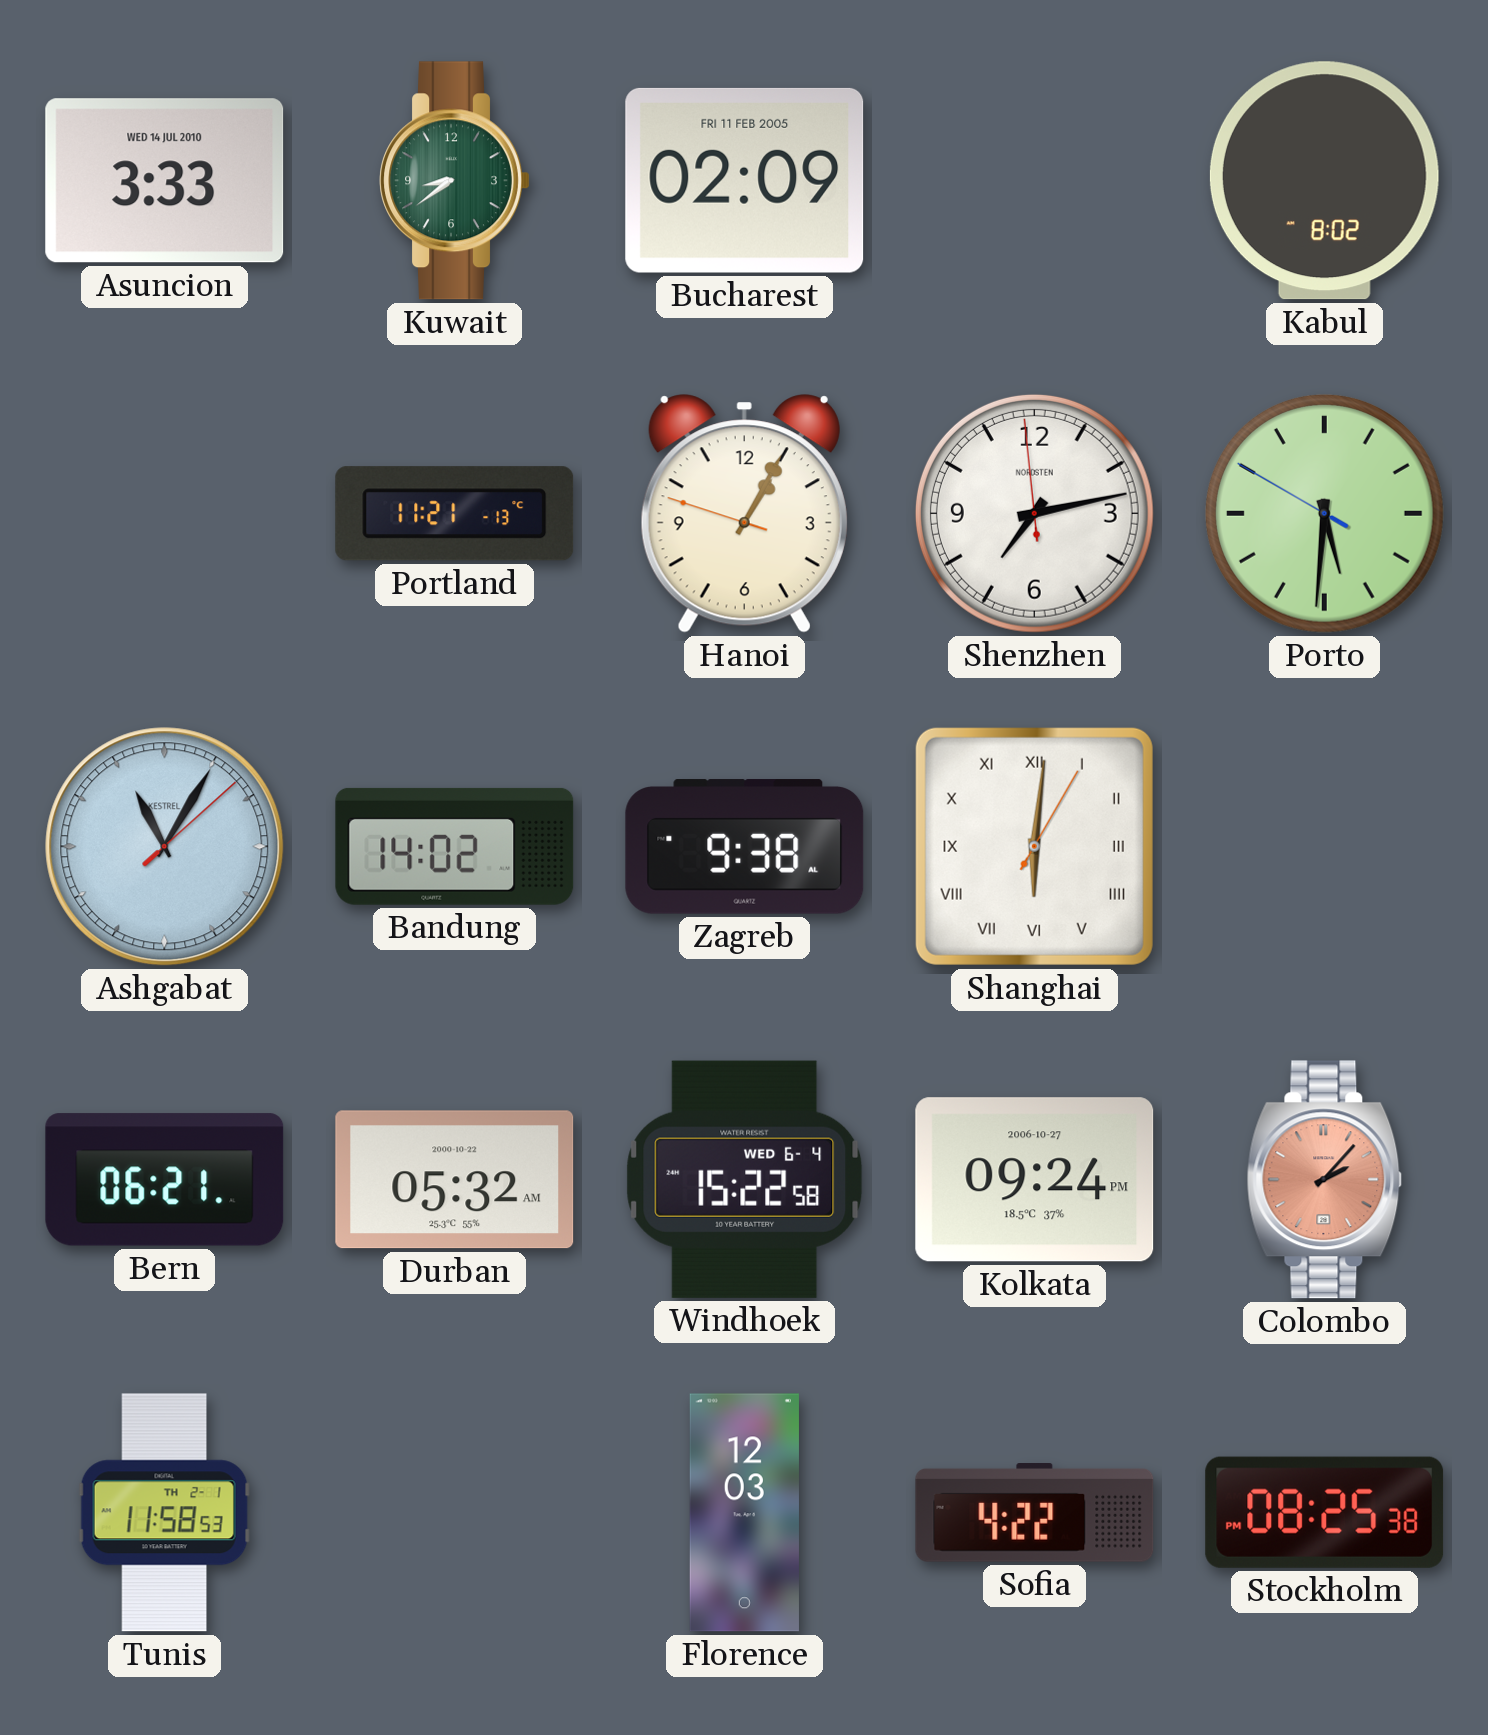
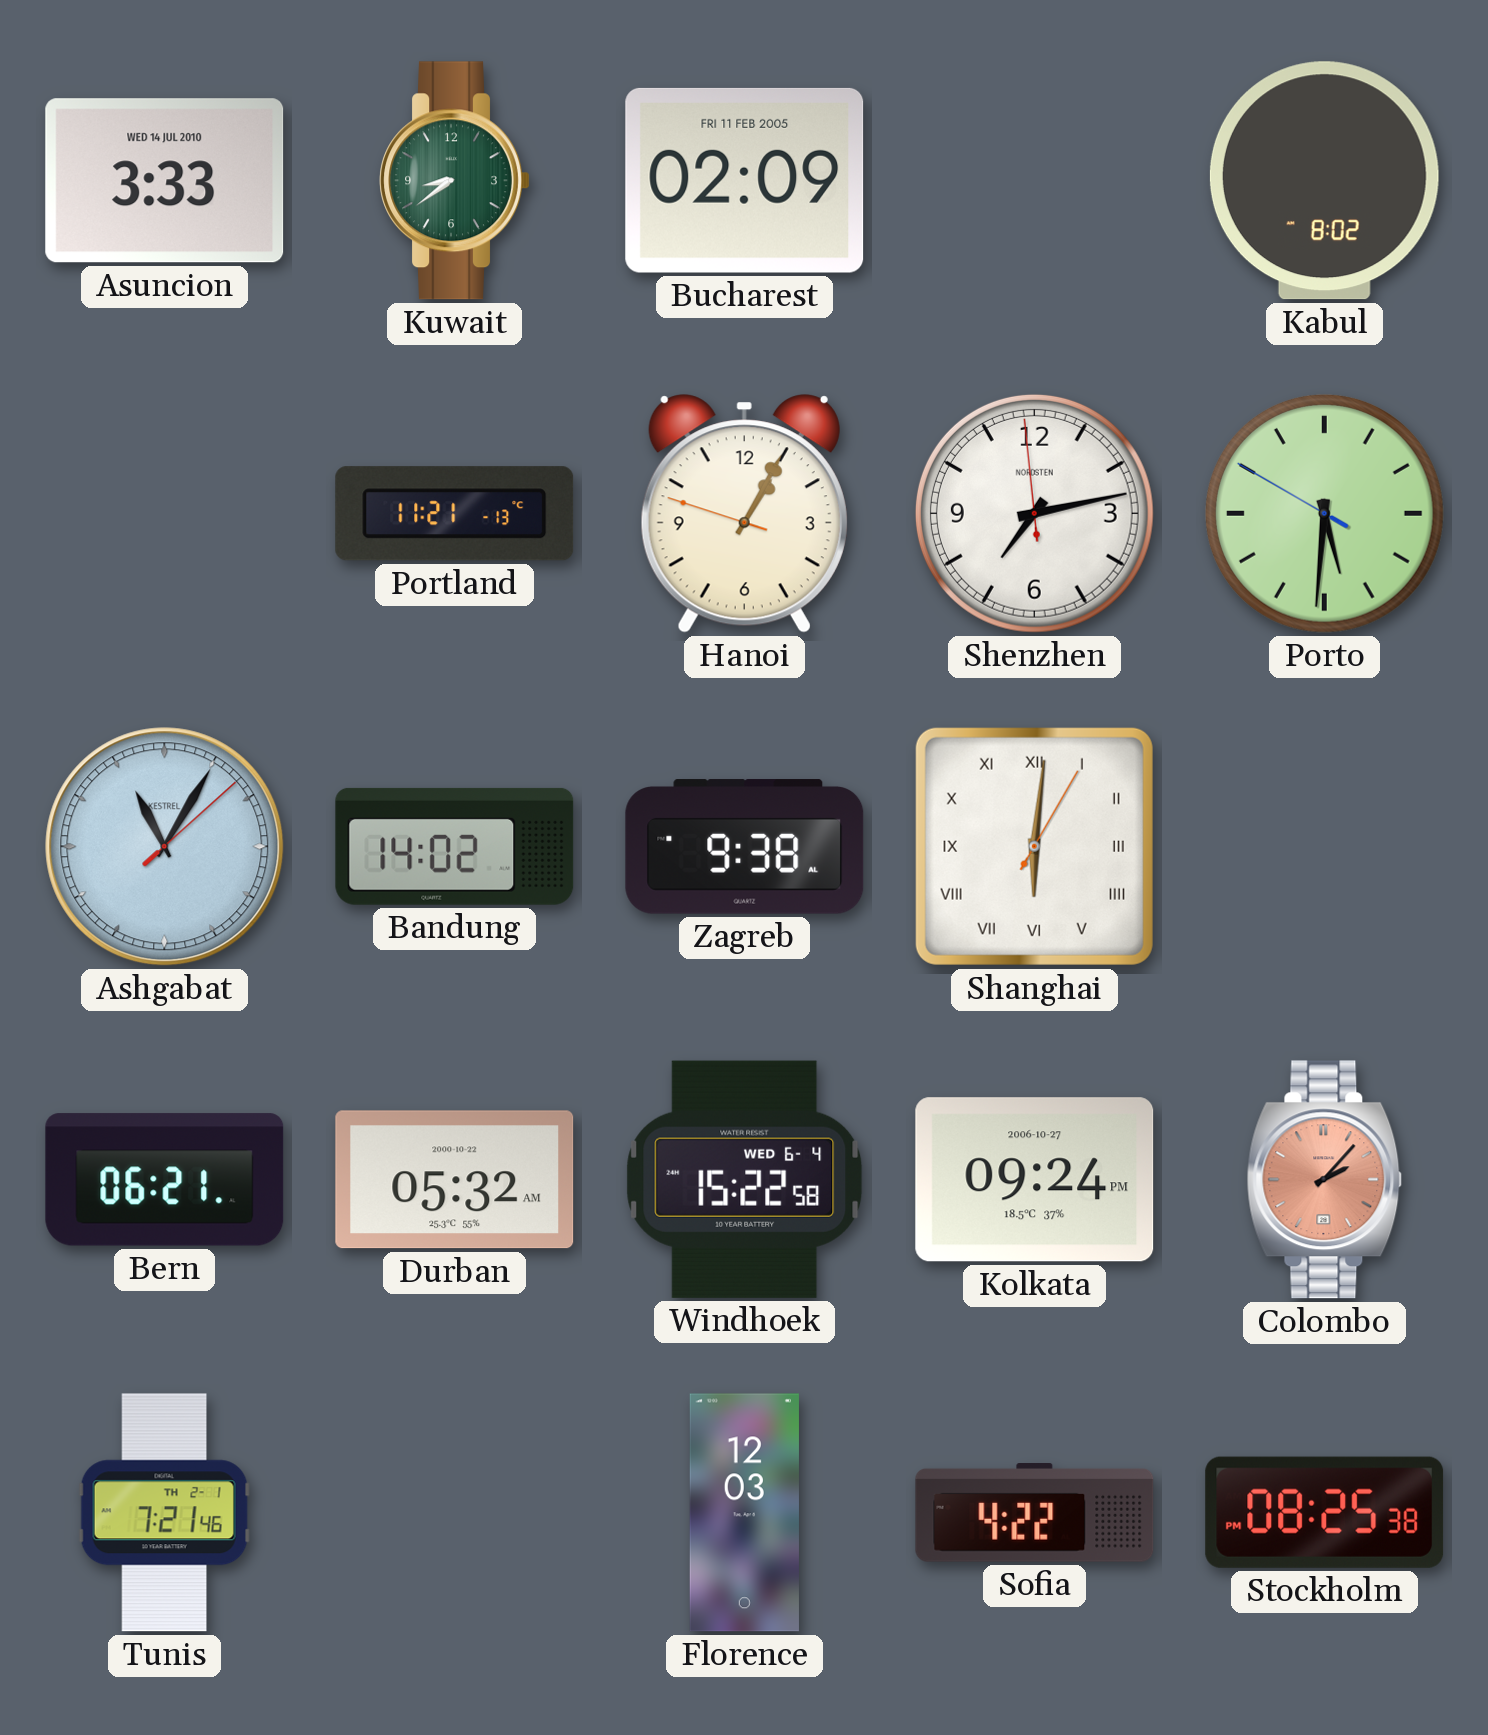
Tunis: 11:58 -> 7:21 (164, 1513)
